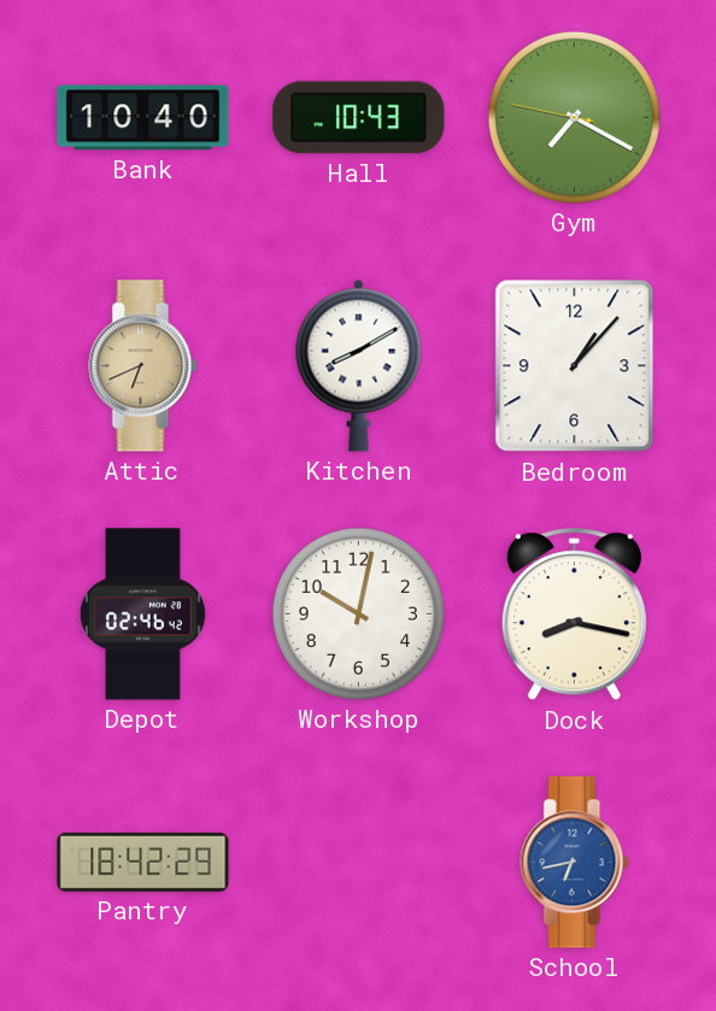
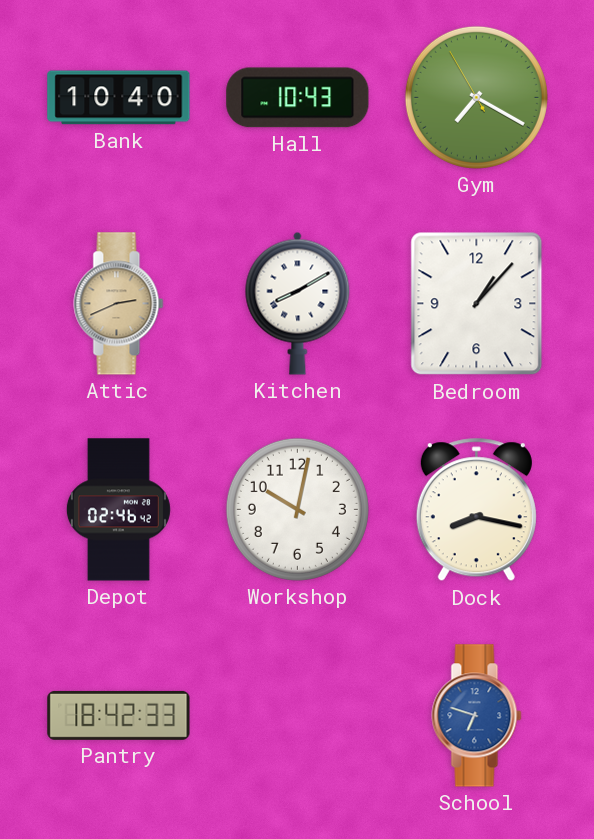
Gym: 7:19:47 -> 7:19:55 (476, 97)
Attic: 6:41 -> 2:41 (119, 304)
Pantry: 18:42:29 -> 18:42:33 (119, 715)
School: 6:43 -> 6:48 (477, 716)
